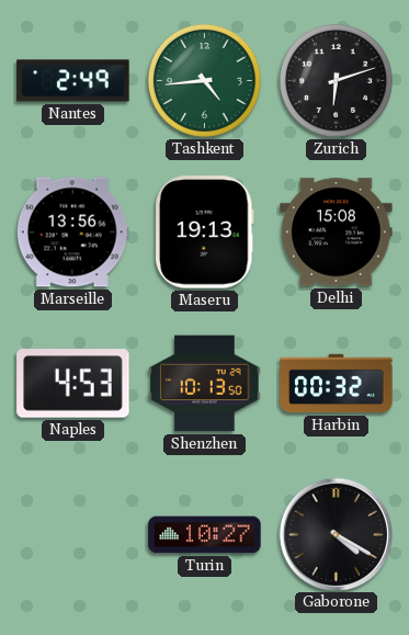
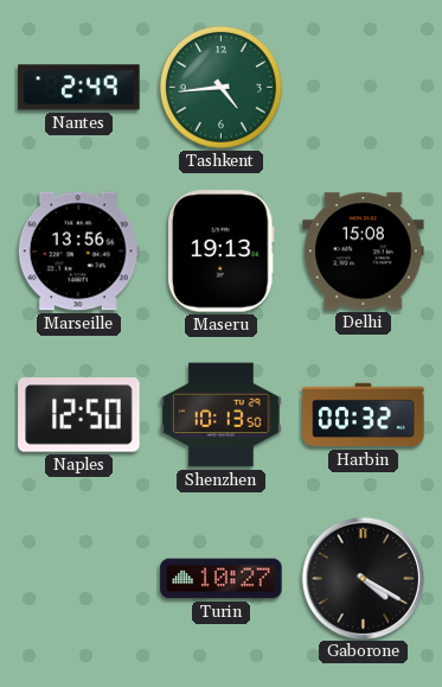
Zurich: 6:12 -> none (336, 80)
Naples: 4:53 -> 12:50 (79, 415)
